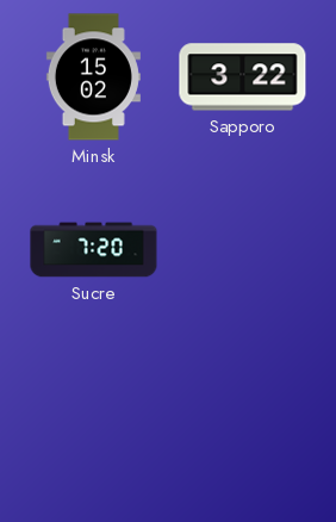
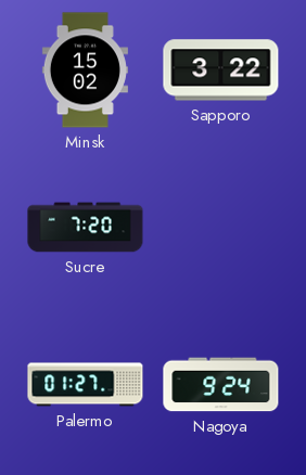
Palermo: none -> 01:27 (86, 385)
Nagoya: none -> 9:24 (221, 385)
